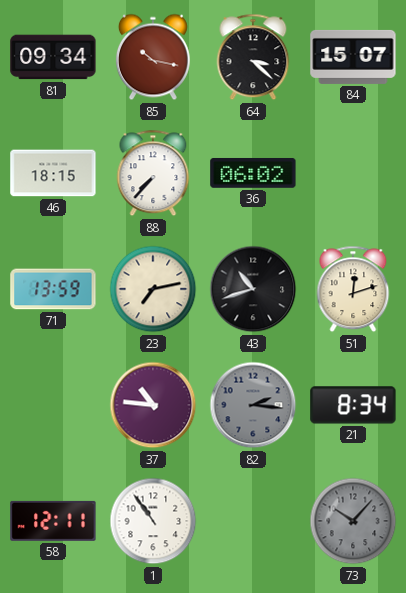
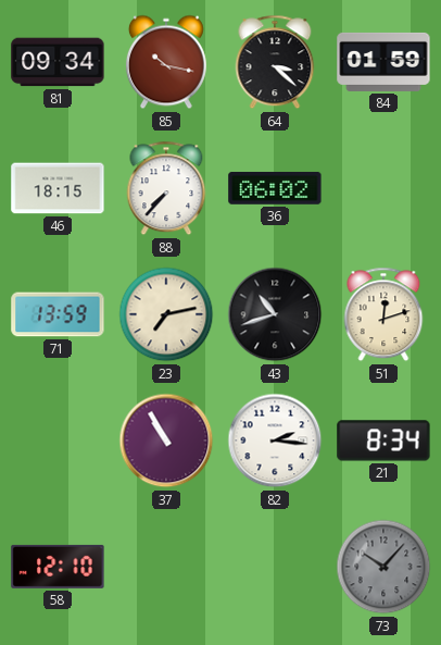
84: 15:07 -> 01:59 (383, 62)
37: 10:46 -> 10:55 (166, 441)
82 dial: grey -> white (275, 441)
58: 12:11 -> 12:10 (58, 567)
1: 10:54 -> none (153, 521)
